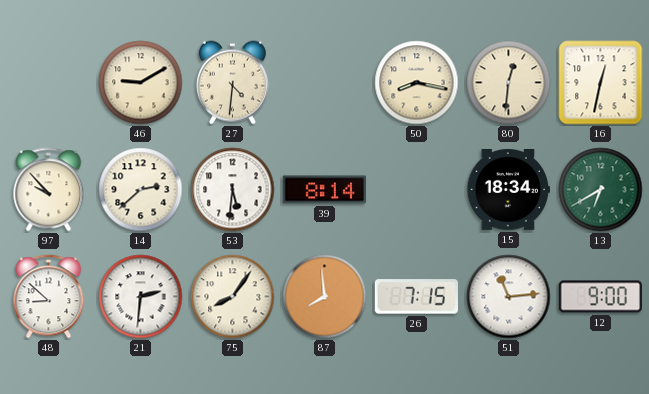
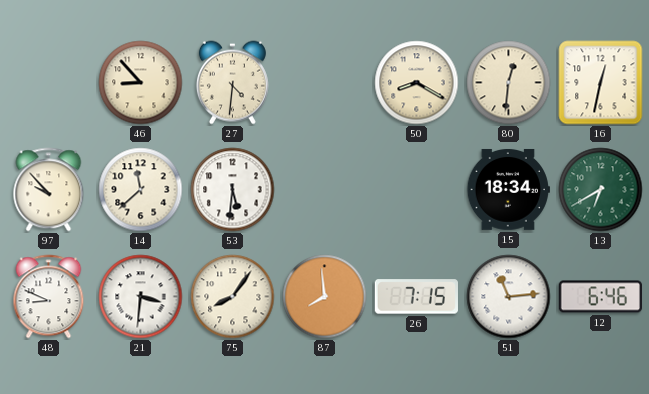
46: 9:10 -> 8:53 (141, 83)
50: 8:17 -> 8:20 (417, 83)
14: 2:38 -> 11:38 (141, 190)
39: 8:14 -> none (324, 190)
48: 8:52 -> 8:49 (49, 297)
21: 2:31 -> 3:31 (141, 297)
12: 9:00 -> 6:46 (600, 297)
